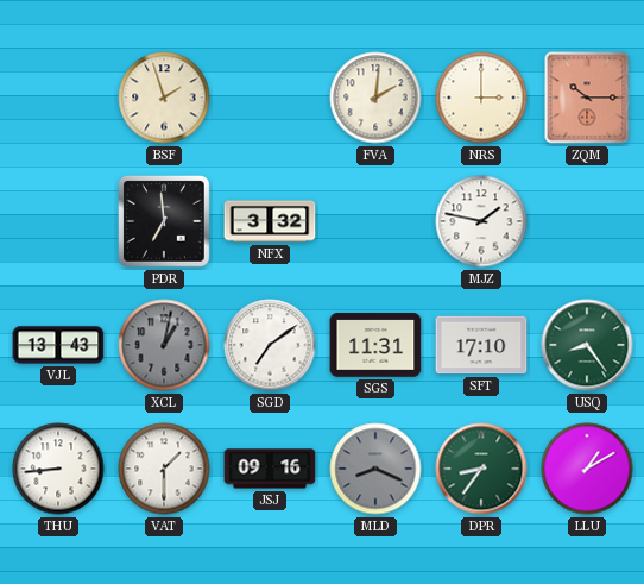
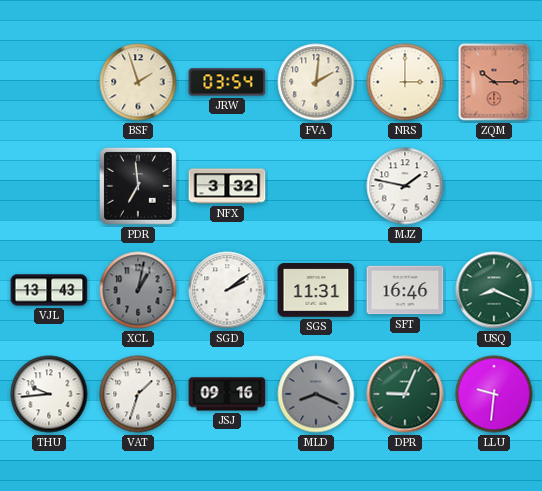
JRW: none -> 03:54 (227, 82)
SGD: 7:09 -> 2:09 (227, 290)
SFT: 17:10 -> 16:46 (405, 290)
USQ: 8:24 -> 8:19 (494, 290)
THU: 8:44 -> 9:44 (49, 394)
VAT: 1:30 -> 1:33 (138, 394)
DPR: 8:36 -> 9:04 (405, 394)
LLU: 1:10 -> 9:31 (494, 394)
